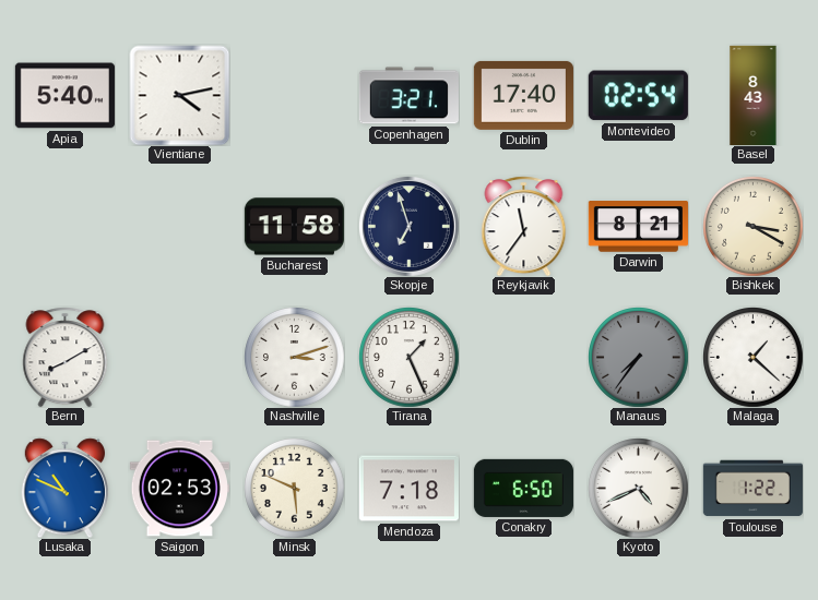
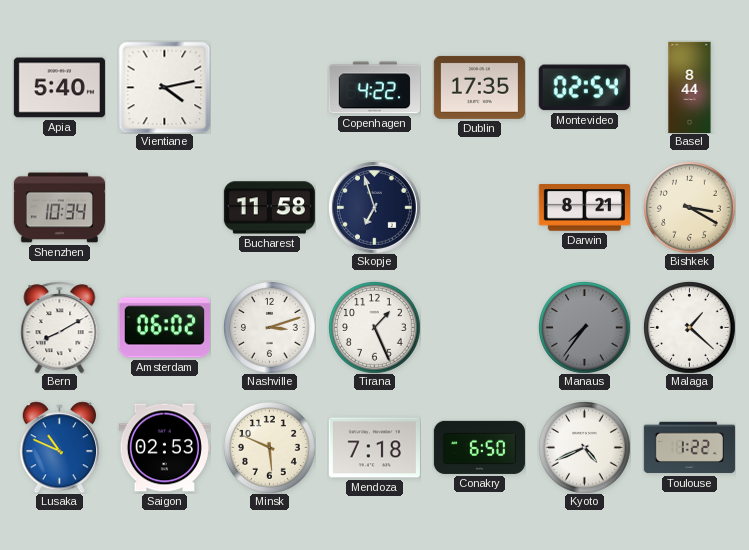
Copenhagen: 3:21 -> 4:22 (374, 88)
Dublin: 17:40 -> 17:35 (479, 87)
Basel: 8:43 -> 8:44 (690, 87)
Shenzhen: none -> 10:34 (59, 208)
Reykjavik: 11:36 -> none (524, 226)
Amsterdam: none -> 06:02 (164, 328)
